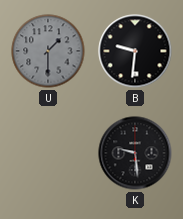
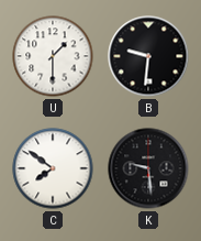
U dial: grey -> white (53, 56)
C: none -> 7:51 (53, 168)
